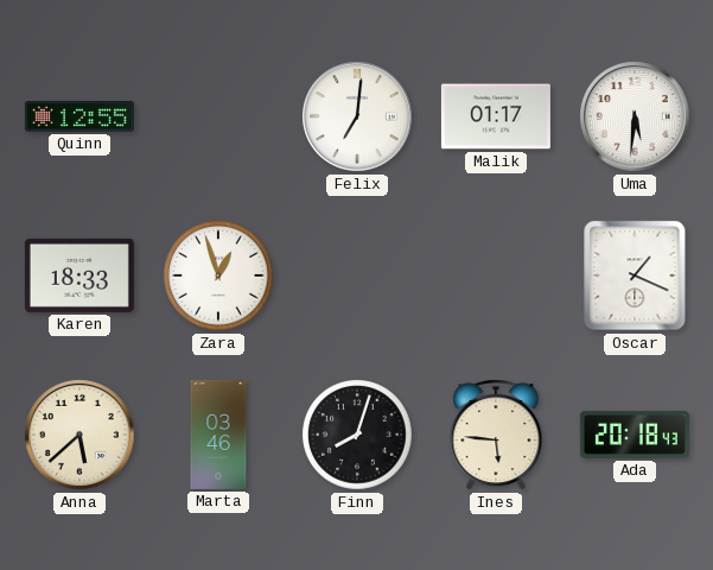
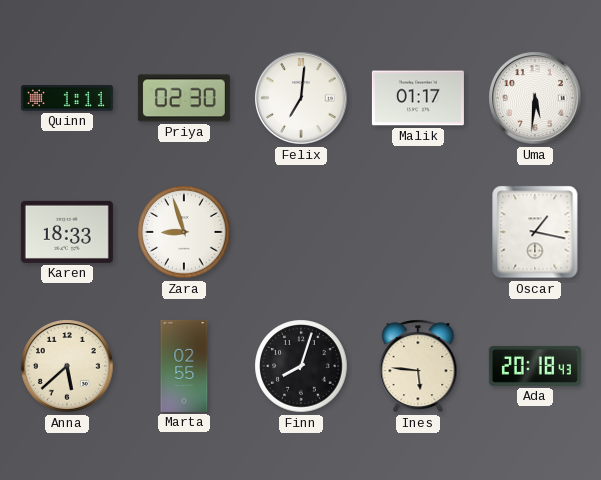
Quinn: 12:55 -> 1:11 (67, 99)
Priya: none -> 02:30 (184, 98)
Zara: 12:57 -> 8:57 (184, 232)
Oscar: 1:19 -> 1:17 (535, 232)
Marta: 03:46 -> 02:55 (184, 366)
